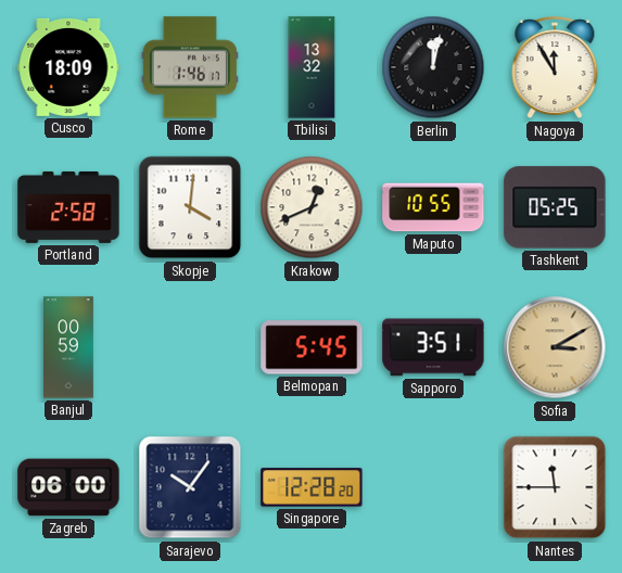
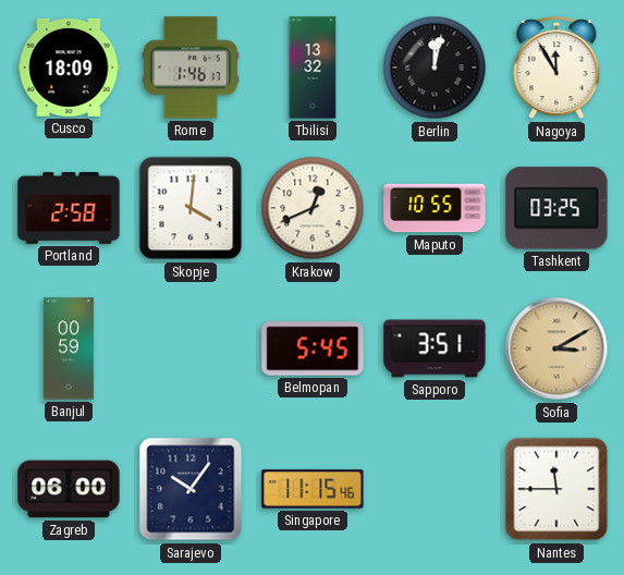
Tashkent: 05:25 -> 03:25 (556, 208)
Singapore: 12:28 -> 11:15 (313, 489)
